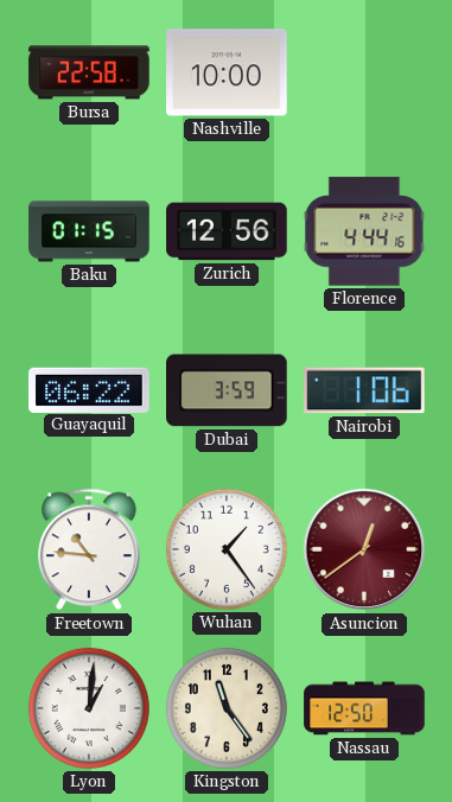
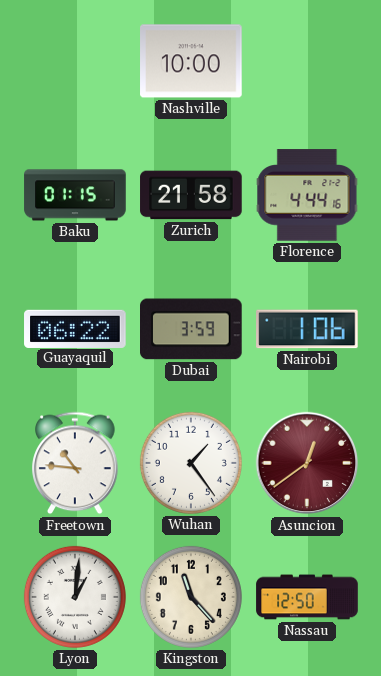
Bursa: 22:58 -> none (89, 72)
Zurich: 12:56 -> 21:58 (191, 195)
Kingston: 11:24 -> 11:23 (191, 597)
